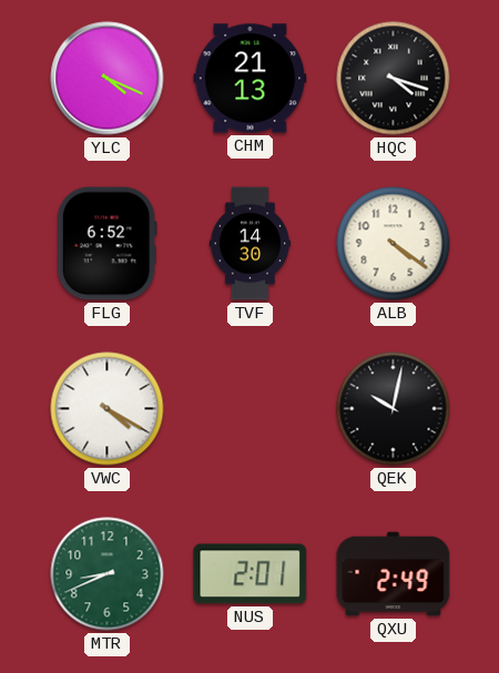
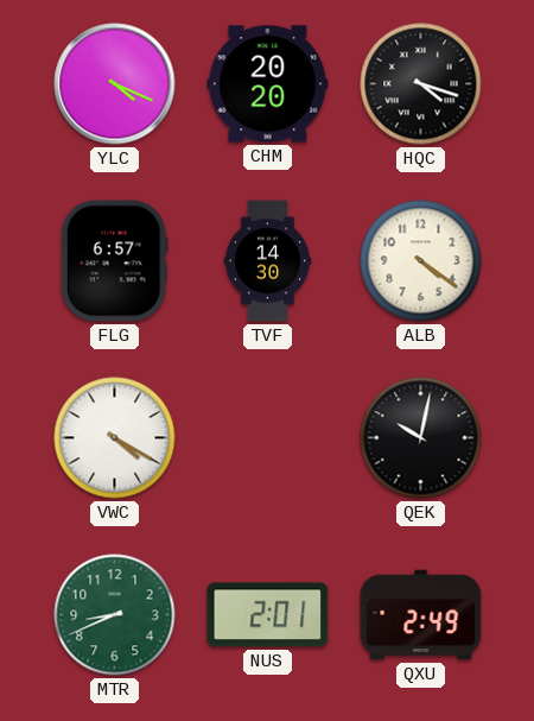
CHM: 21:13 -> 20:20 (268, 84)
FLG: 6:52 -> 6:57 (114, 261)
